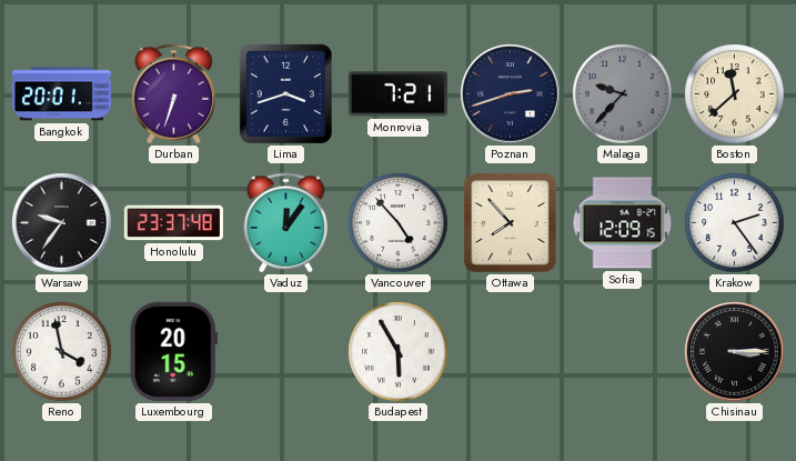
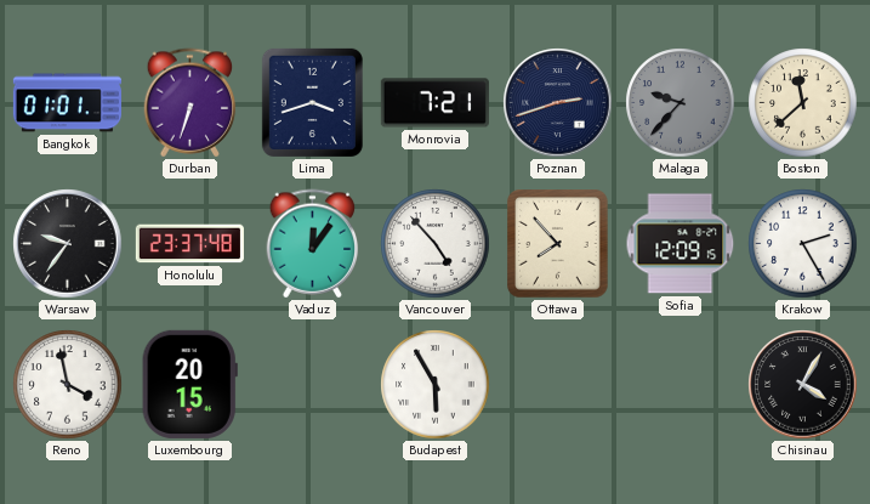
Bangkok: 20:01 -> 01:01 (67, 103)
Krakow: 2:24 -> 2:25 (803, 244)
Chisinau: 3:15 -> 4:05 (803, 385)
